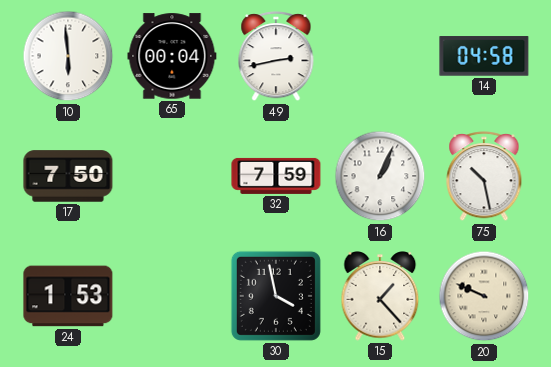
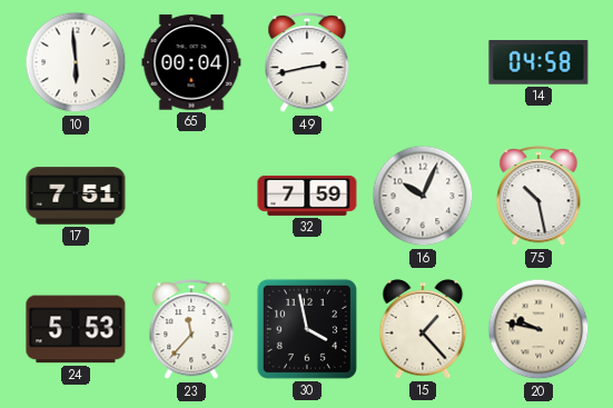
17: 7:50 -> 7:51 (76, 196)
16: 1:04 -> 10:04 (423, 196)
24: 1:53 -> 5:53 (76, 329)
23: none -> 11:37 (191, 330)
20: 9:49 -> 9:47 (538, 329)
